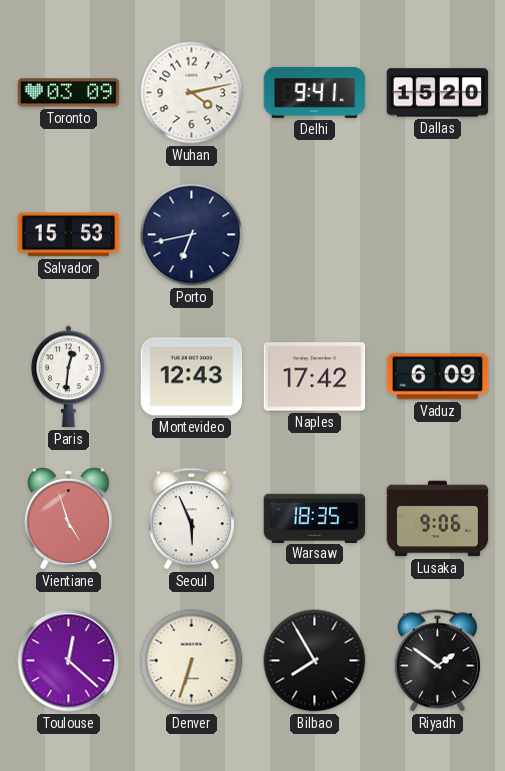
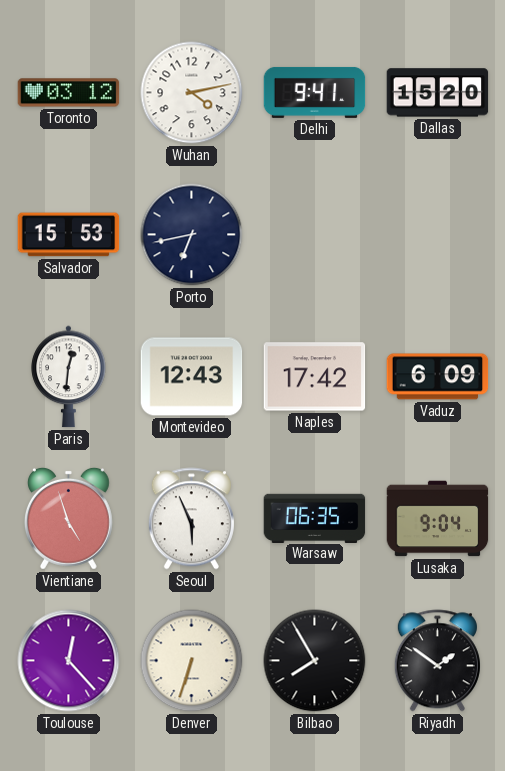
Toronto: 03:09 -> 03:12 (69, 93)
Warsaw: 18:35 -> 06:35 (315, 518)
Lusaka: 9:06 -> 9:04 (438, 519)
Toulouse: 12:22 -> 12:23 (69, 661)
